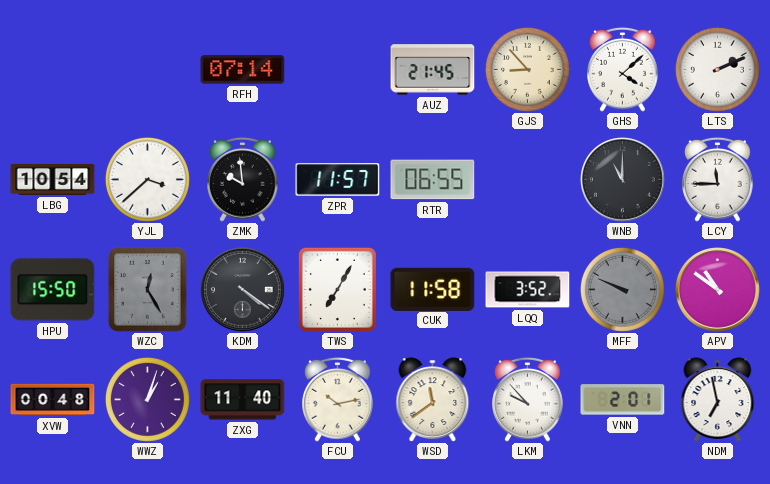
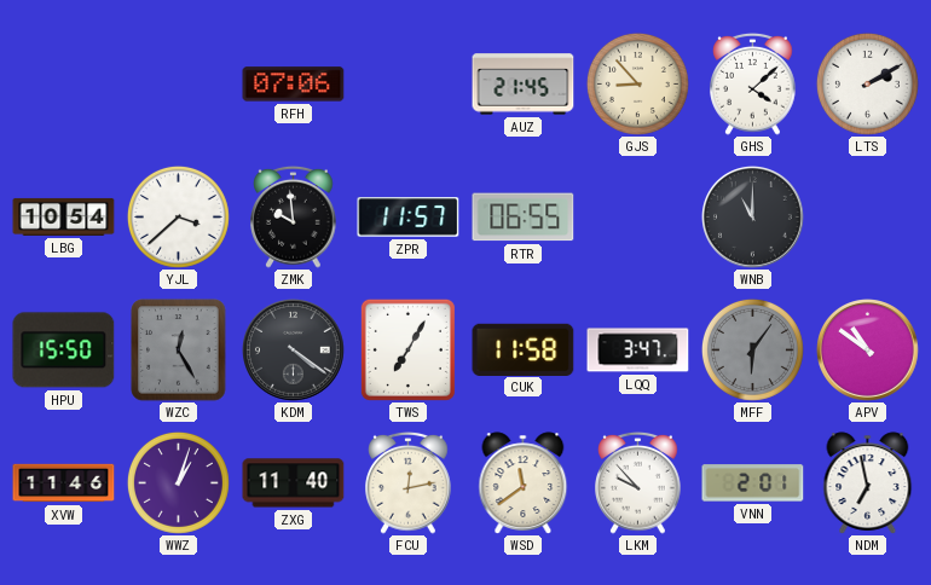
RFH: 07:14 -> 07:06 (294, 85)
LTS: 2:11 -> 2:10 (867, 83)
LCY: 11:45 -> none (718, 179)
LQQ: 3:52 -> 3:47 (638, 351)
MFF: 9:49 -> 6:06 (752, 349)
XVW: 00:48 -> 11:46 (64, 483)
FCU: 10:13 -> 12:13 (409, 482)
